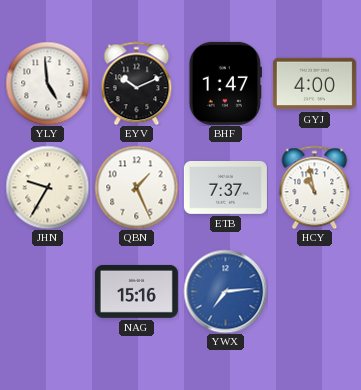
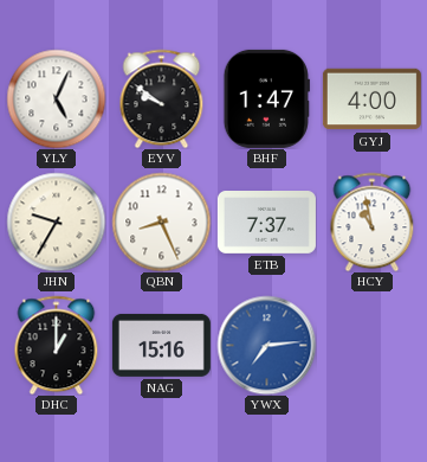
YLY: 4:59 -> 5:04 (56, 98)
EYV: 10:11 -> 9:51 (162, 98)
QBN: 1:26 -> 8:26 (161, 222)
DHC: none -> 1:00 (57, 345)
